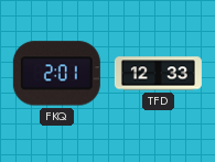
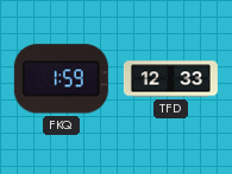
FKQ: 2:01 -> 1:59 (61, 79)
